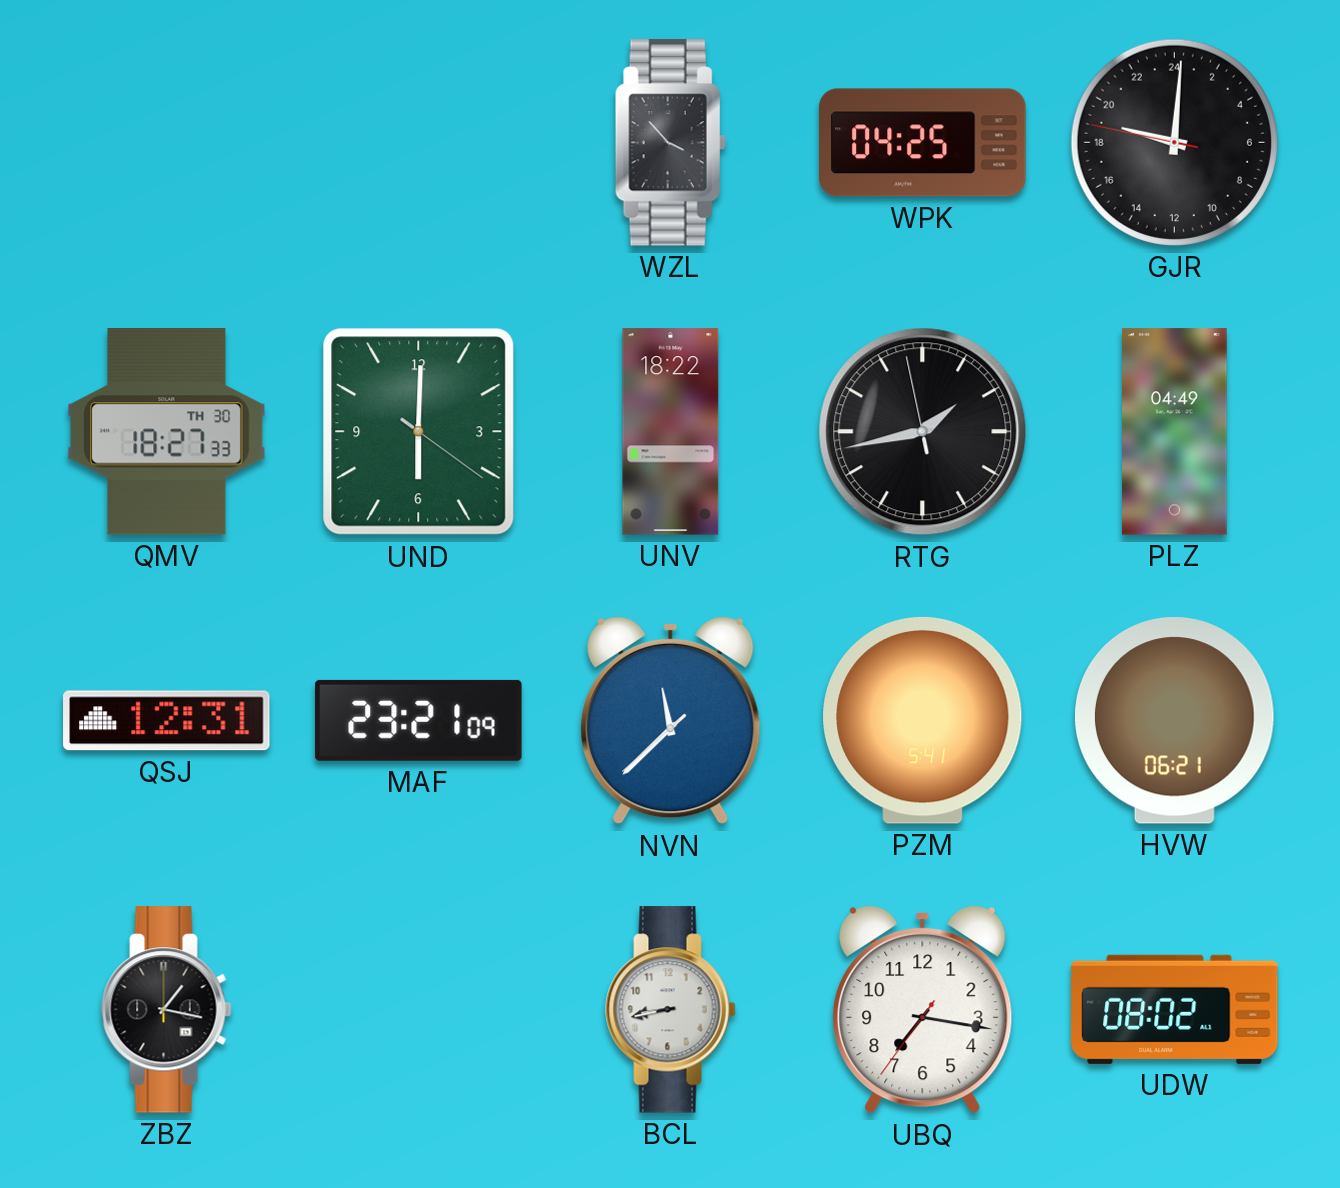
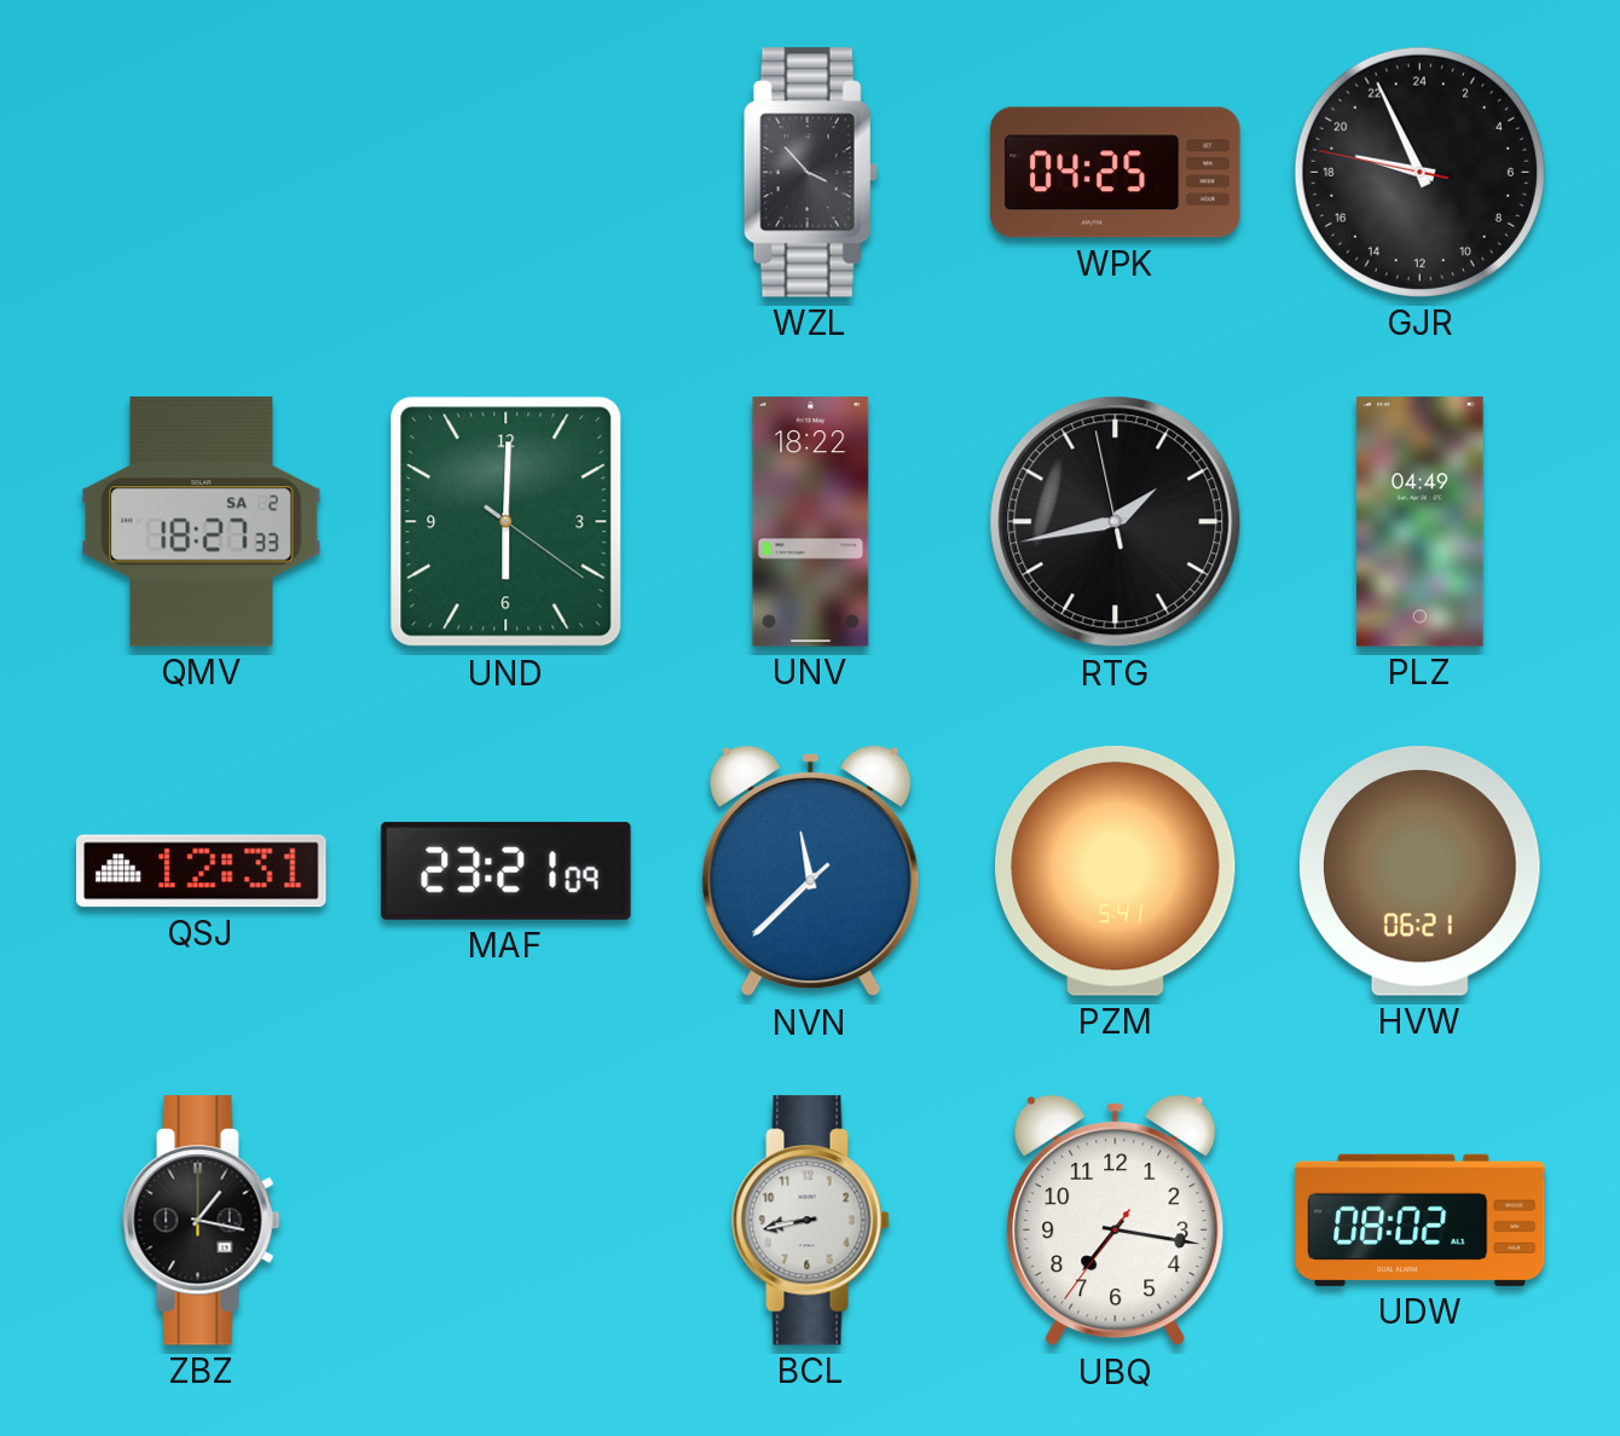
GJR: 19:00 -> 18:55 (1419, 172)
QMV date: TH 30 -> SA 2 (202, 522)
